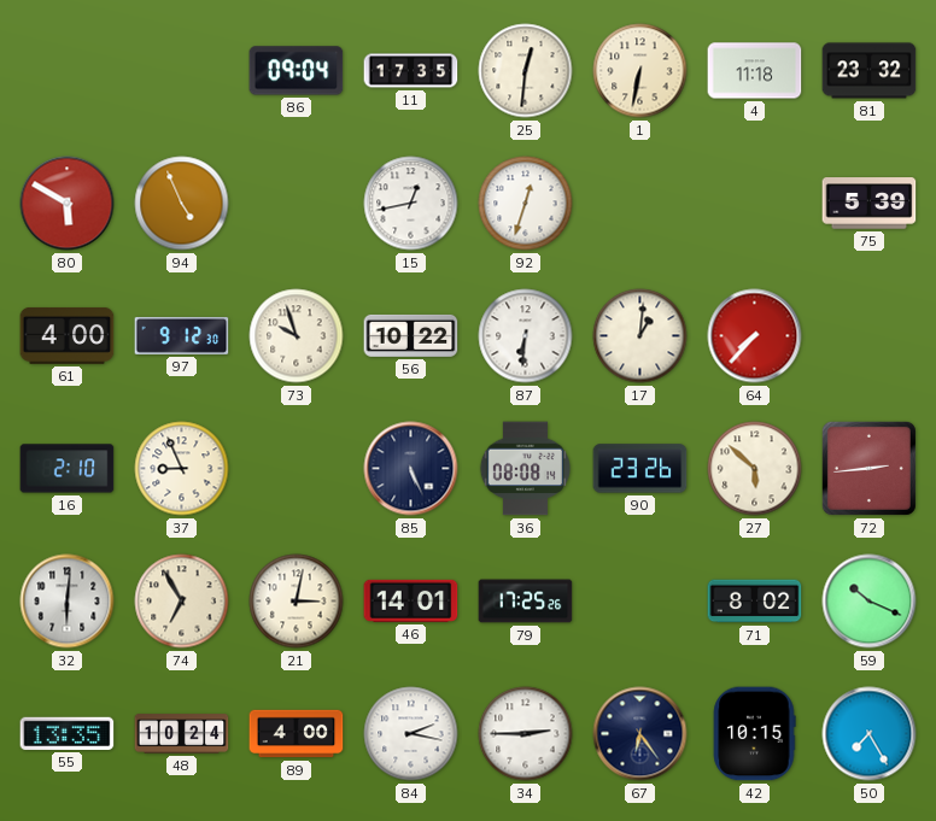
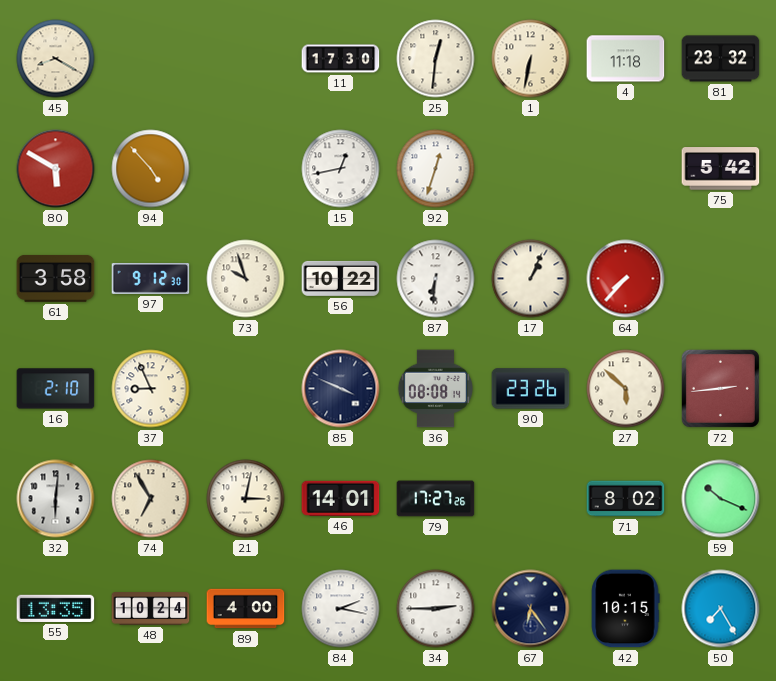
45: none -> 8:20 (56, 59)
86: 09:04 -> none (297, 71)
11: 17:35 -> 17:30 (341, 59)
94: 4:56 -> 4:53 (151, 169)
75: 5:39 -> 5:42 (721, 169)
61: 4:00 -> 3:58 (56, 278)
17: 1:01 -> 1:04 (531, 279)
85: 5:26 -> 3:49 (341, 389)
79: 17:25 -> 17:27 (436, 499)
